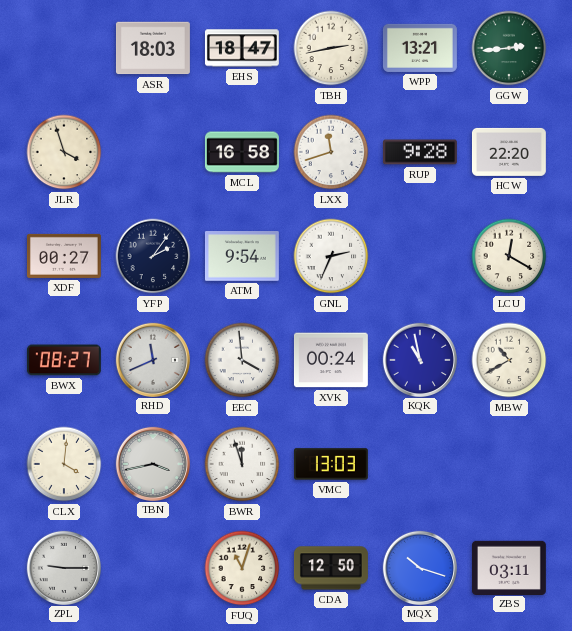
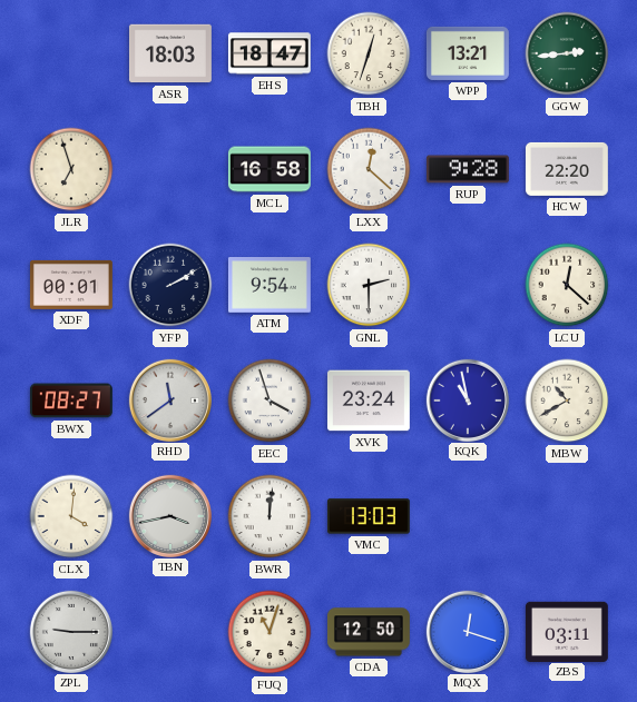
TBH: 2:43 -> 12:33 (369, 53)
JLR: 3:57 -> 6:57 (71, 169)
LXX: 11:42 -> 12:22 (369, 169)
XDF: 00:27 -> 00:01 (71, 285)
YFP: 2:06 -> 2:10 (170, 285)
GNL: 2:34 -> 2:30 (369, 285)
LCU: 12:20 -> 12:22 (567, 285)
RHD: 11:41 -> 11:39 (169, 399)
EEC: 3:59 -> 3:57 (269, 401)
XVK: 00:24 -> 23:24 (369, 401)
BWR: 11:57 -> 12:01 (269, 516)
MQX: 10:18 -> 12:18 (467, 631)
